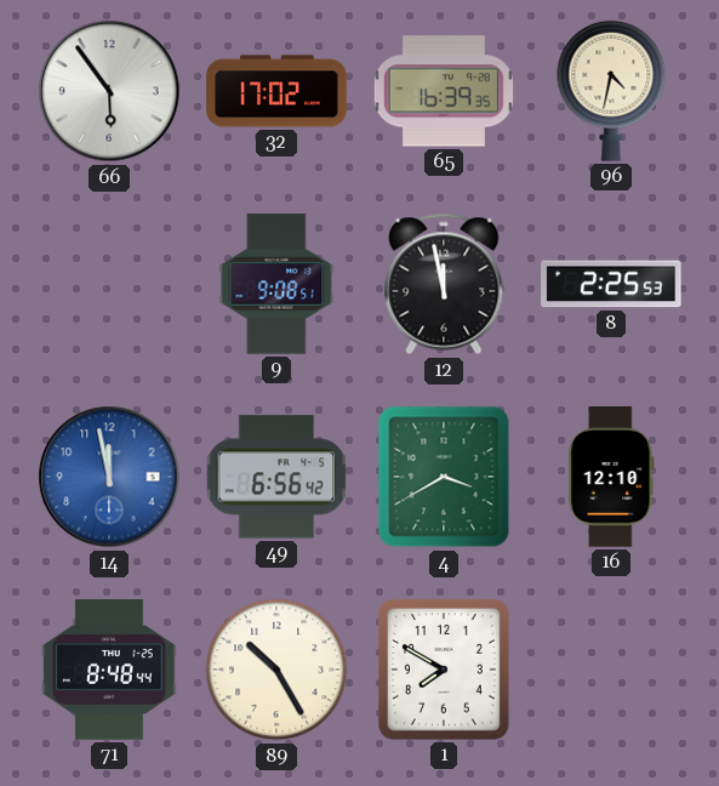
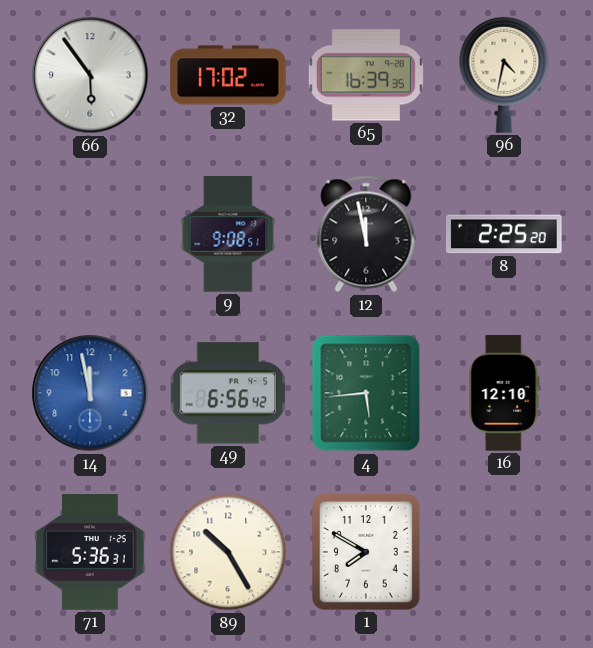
8: 2:25:53 -> 2:25:20 (504, 234)
4: 3:40 -> 5:44 (366, 393)
71: 8:48 -> 5:36 (90, 552)
